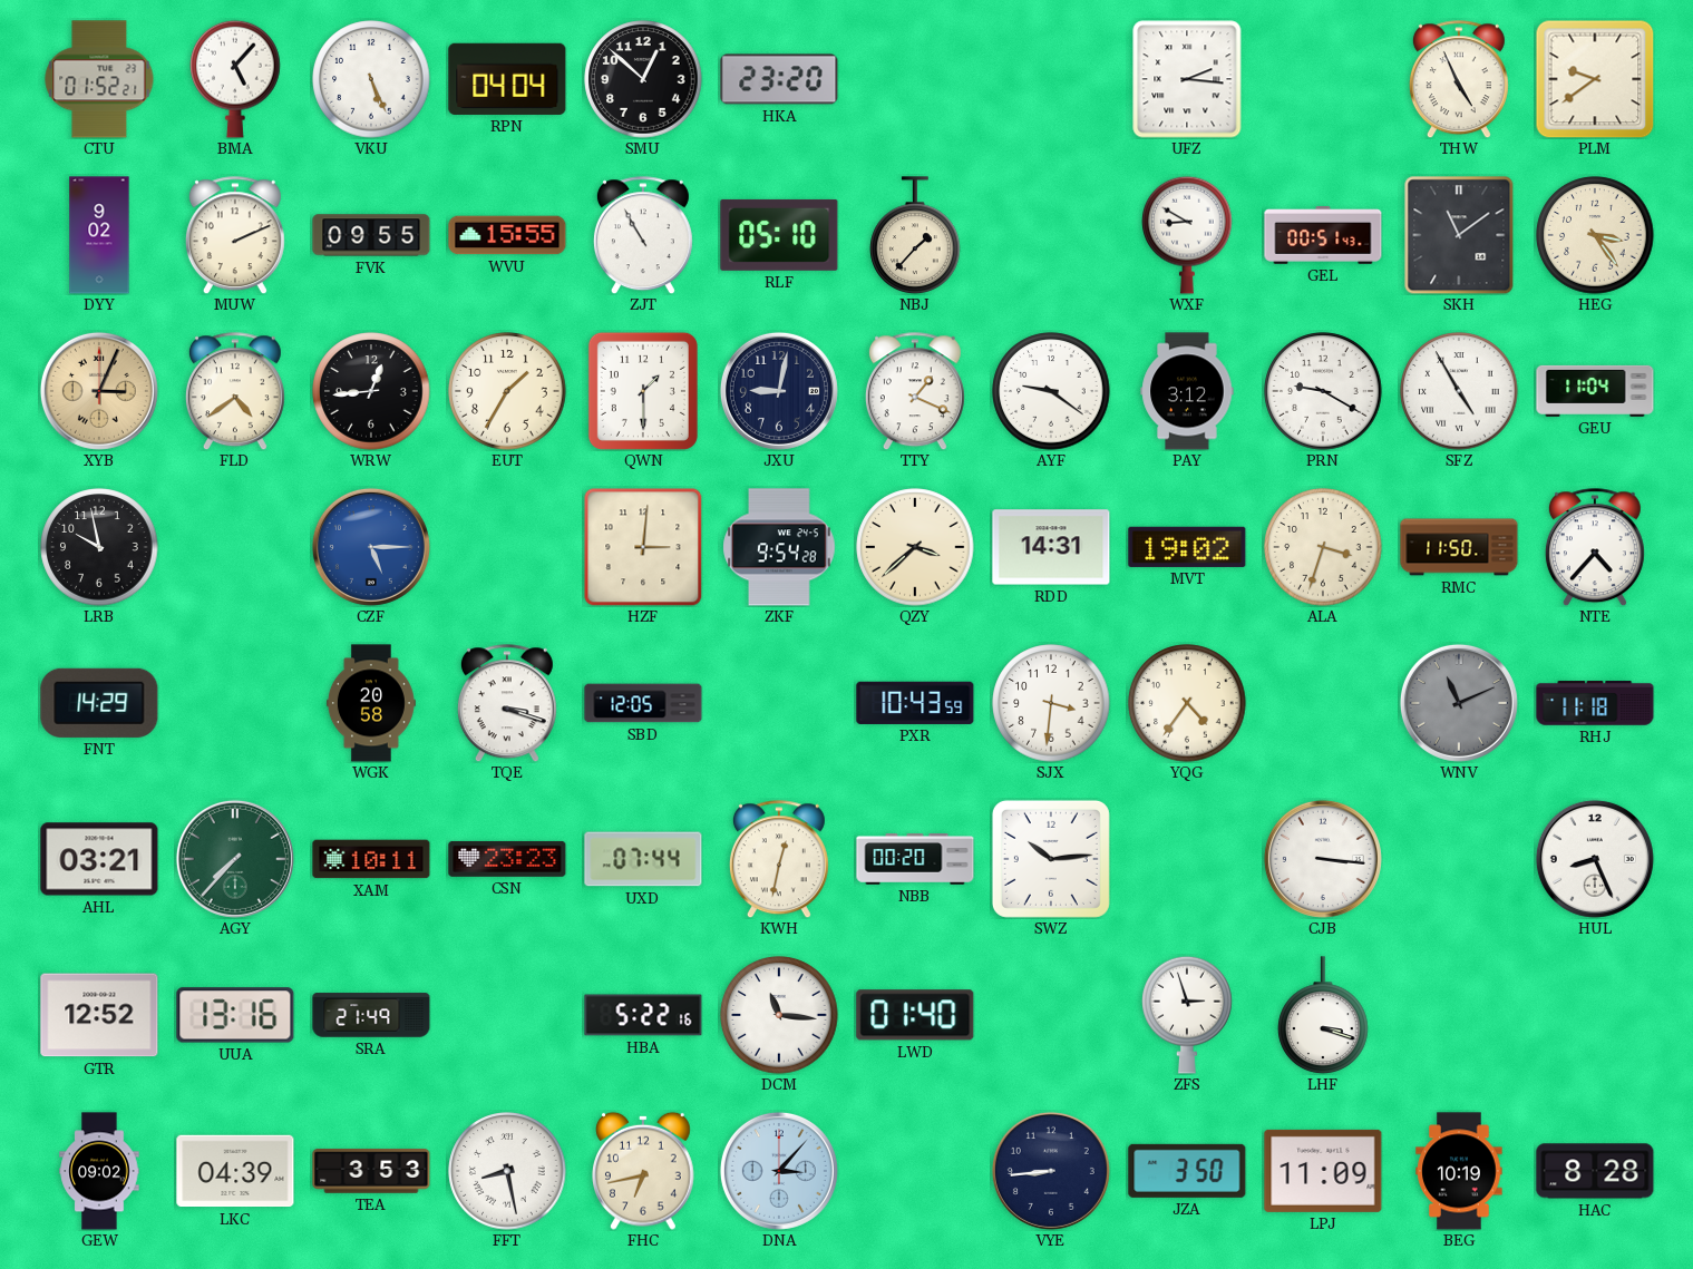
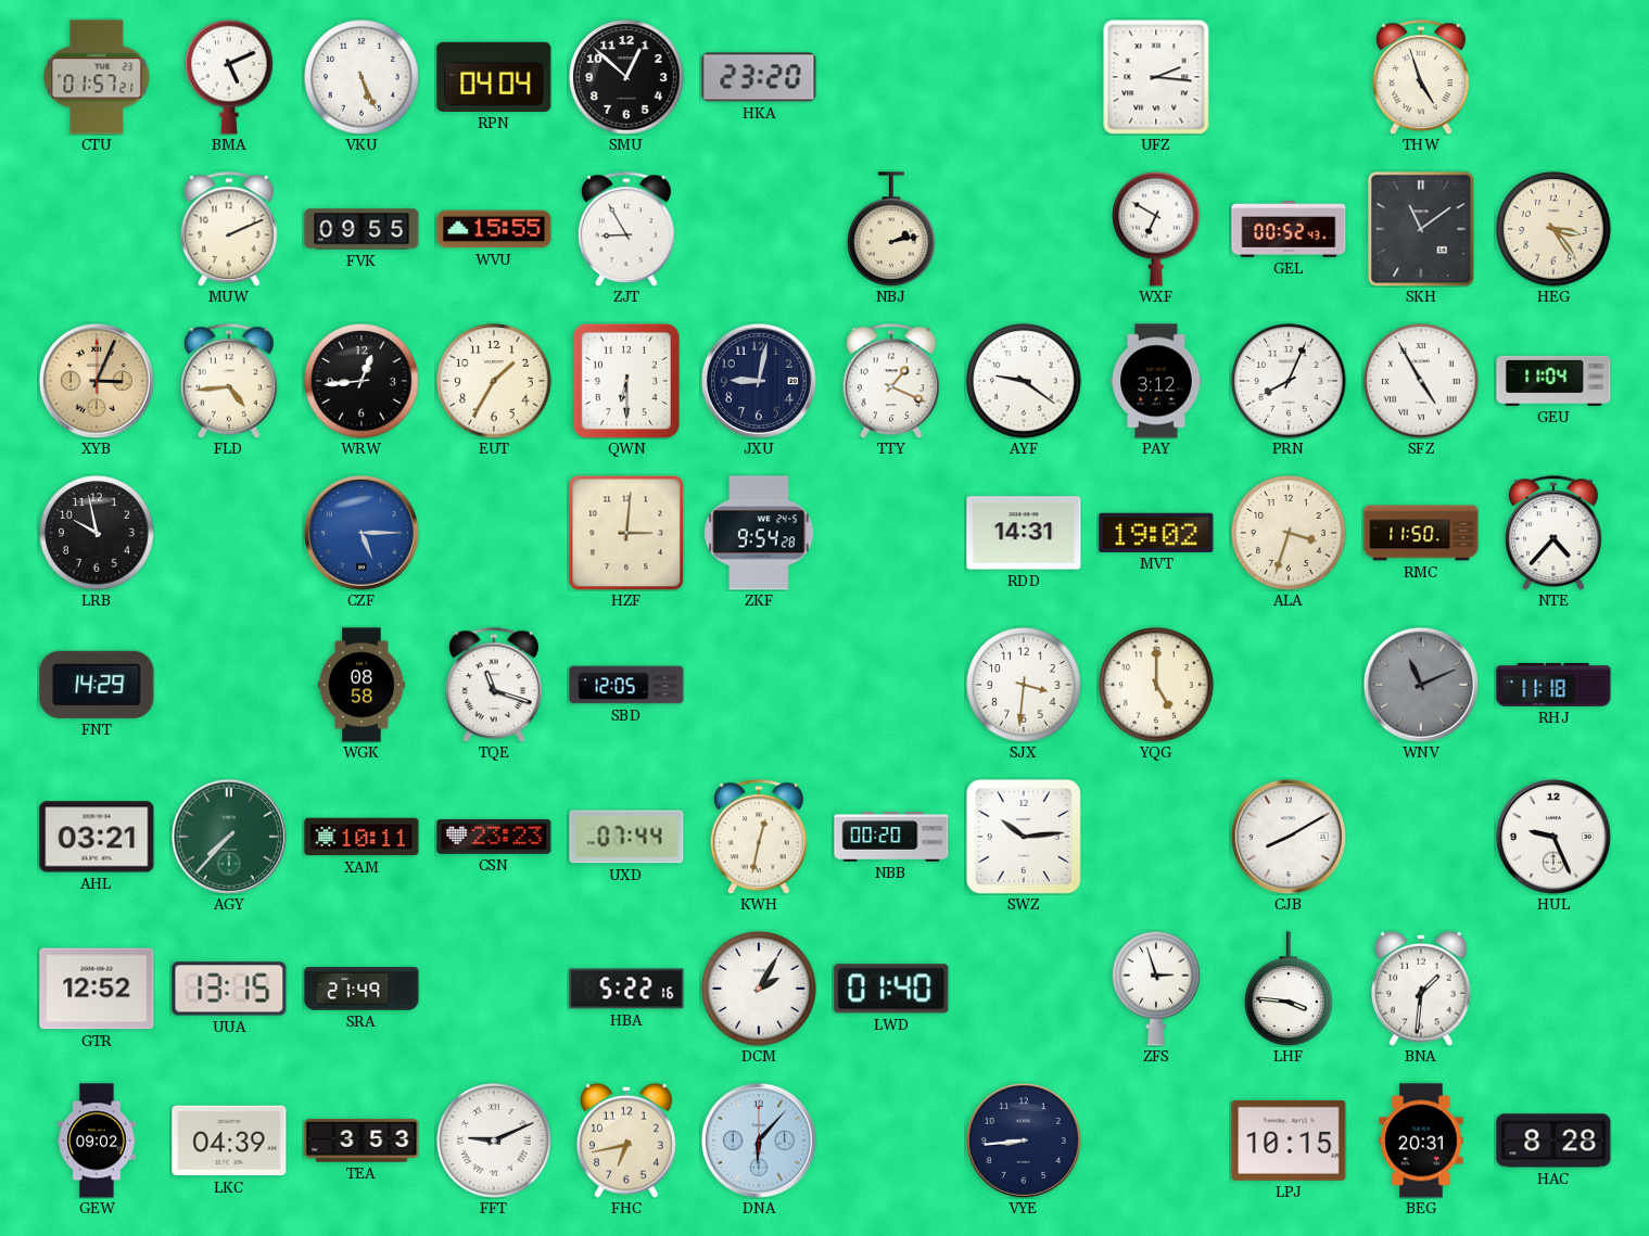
CTU: 01:52 -> 01:57 (97, 77)
BMA: 5:07 -> 5:11 (229, 77)
THW: 4:56 -> 4:57 (1421, 77)
PLM: 9:39 -> none (1595, 79)
DYY: 9:02 -> none (99, 235)
ZJT: 10:55 -> 8:55 (626, 229)
RLF: 05:10 -> none (779, 235)
NBJ: 1:37 -> 2:13 (891, 229)
WXF: 8:50 -> 6:50 (1156, 229)
GEL: 00:51 -> 00:52 (1289, 230)
FLD: 4:39 -> 4:44 (229, 381)
QWN: 1:30 -> 6:30 (626, 381)
PRN: 9:20 -> 8:04 (1289, 381)
QZY: 3:38 -> none (915, 547)
WGK: 20:58 -> 08:58 (361, 685)
TQE: 3:18 -> 11:18 (494, 685)
PXR: 10:43 -> none (915, 703)
YQG: 4:36 -> 5:00 (1156, 685)
CJB: 3:16 -> 8:10 (1289, 837)
HUL: 8:26 -> 9:26 (1553, 837)
UUA: 13:16 -> 13:15 (229, 989)
DCM: 11:16 -> 2:05 (759, 989)
LHF: 3:18 -> 3:46 (1289, 989)
BNA: none -> 1:31 (1422, 989)
FFT: 8:28 -> 9:11 (494, 1141)
DNA: 3:07 -> 6:07 (759, 1141)
JZA: 3:50 -> none (1187, 1171)
LPJ: 11:09 -> 10:15 (1289, 1141)
BEG: 10:19 -> 20:31 (1421, 1141)
